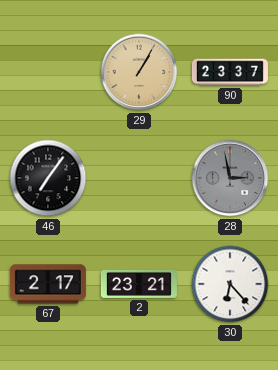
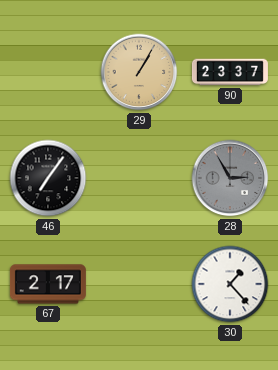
28: 2:58 -> 2:55 (230, 178)
2: 23:21 -> none (139, 284)
30: 6:23 -> 1:23 (230, 284)
